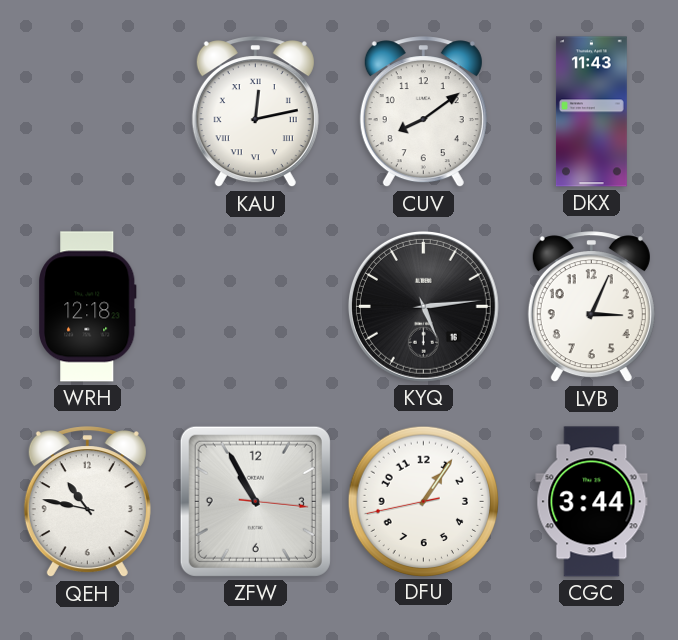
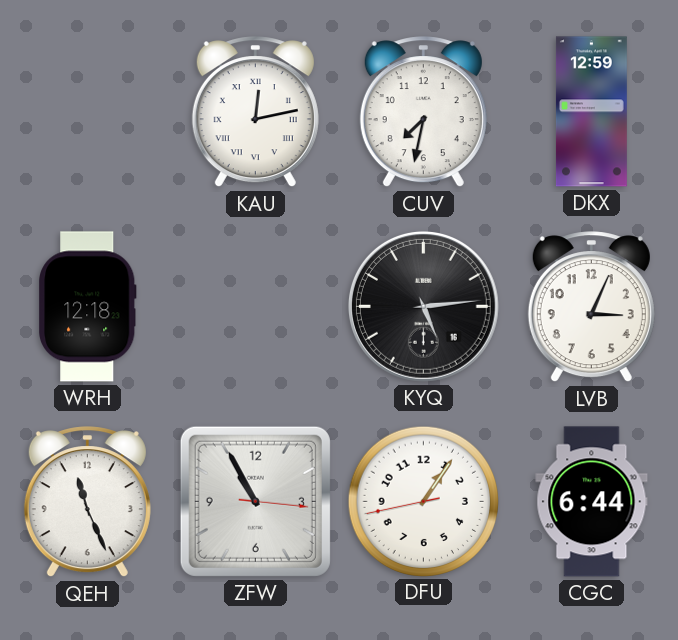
CUV: 8:09 -> 7:32 (423, 112)
DKX: 11:43 -> 12:59 (591, 112)
QEH: 10:47 -> 11:26 (87, 502)
CGC: 3:44 -> 6:44 (592, 502)
